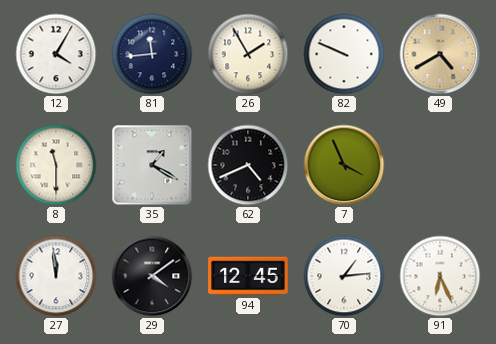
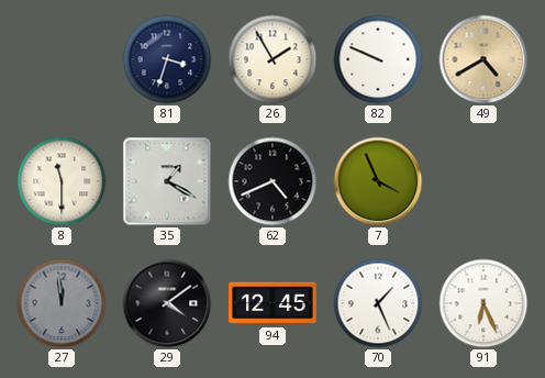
12: 4:05 -> none (56, 54)
81: 11:44 -> 3:33 (167, 59)
27 dial: white -> grey (62, 303)
70: 1:14 -> 1:26 (378, 303)
